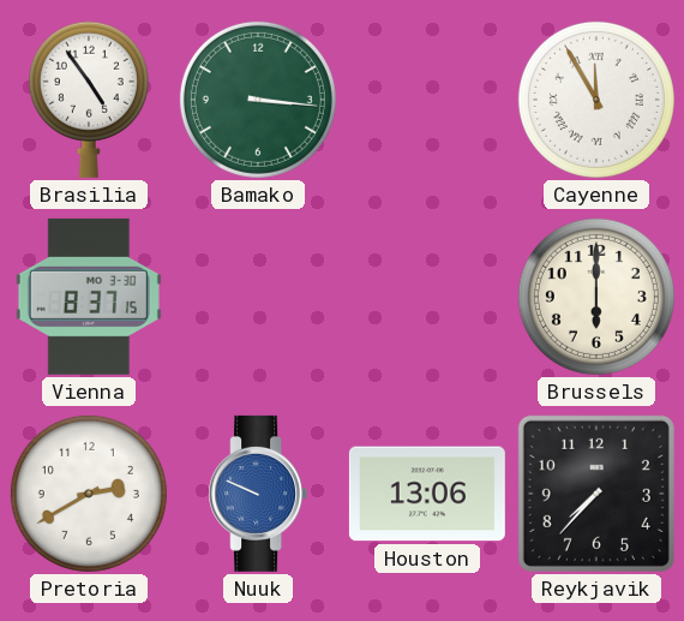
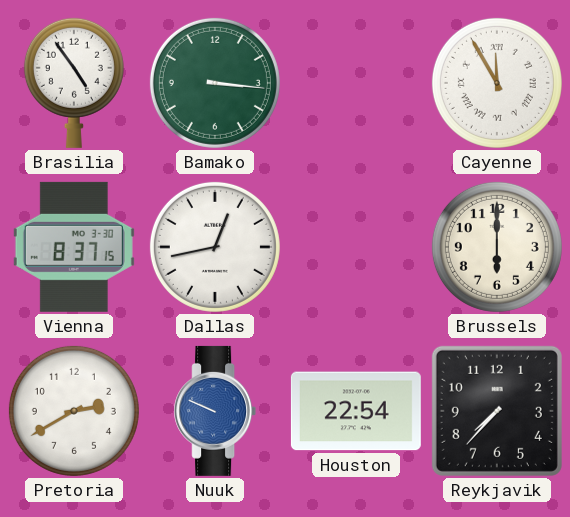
Dallas: none -> 12:43 (215, 247)
Houston: 13:06 -> 22:54 (356, 411)
